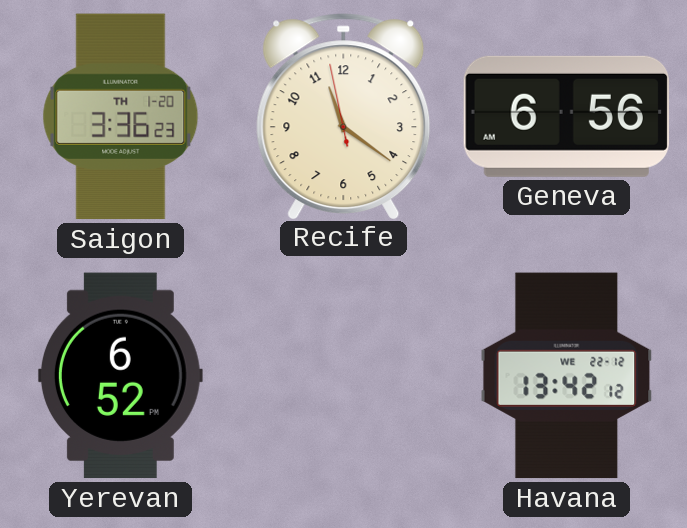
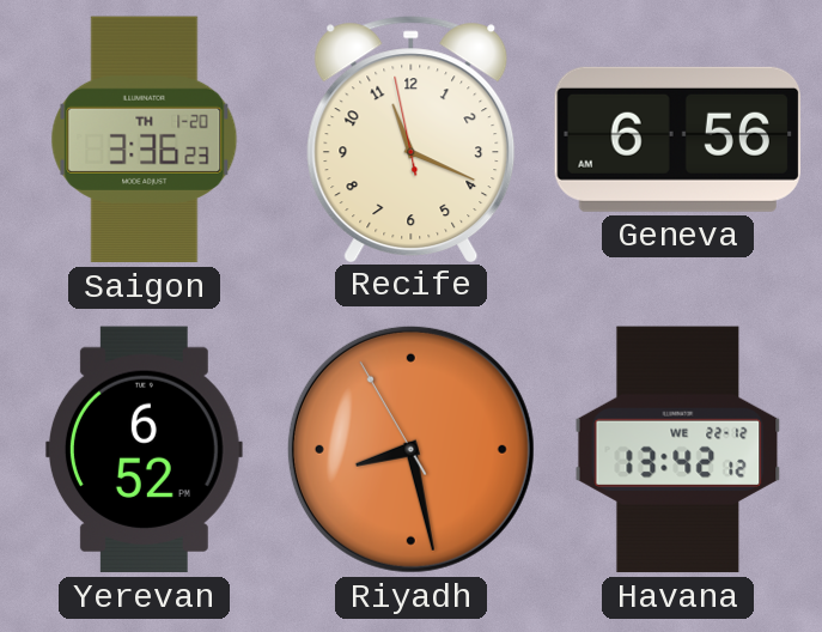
Recife: 11:20 -> 11:18 (412, 139)
Riyadh: none -> 8:27 (410, 449)
